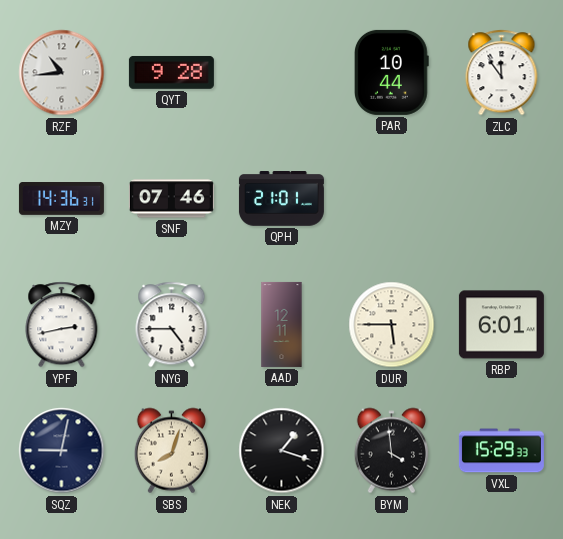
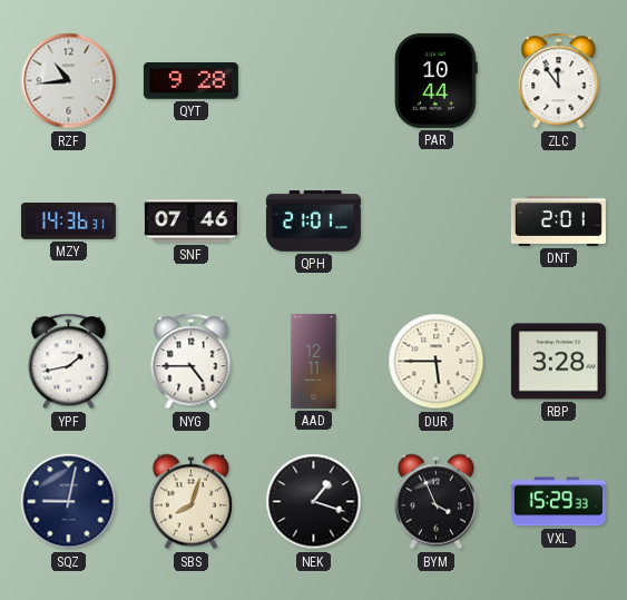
DNT: none -> 2:01 (558, 220)
YPF: 2:43 -> 1:43 (69, 362)
RBP: 6:01 -> 3:28 (558, 362)
BYM: 3:59 -> 3:56 (435, 502)
